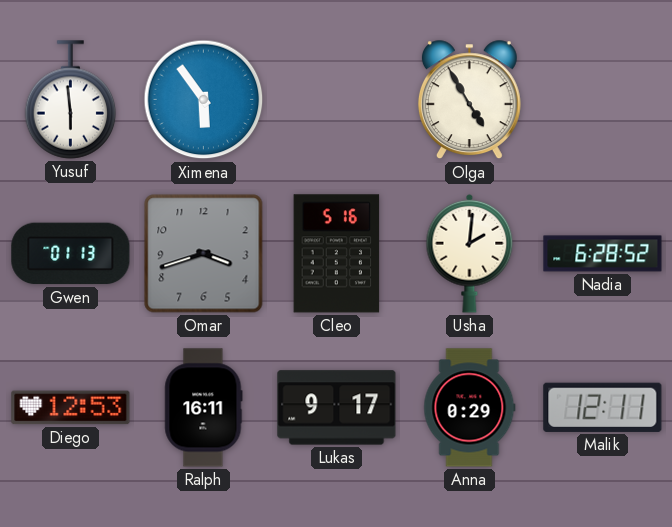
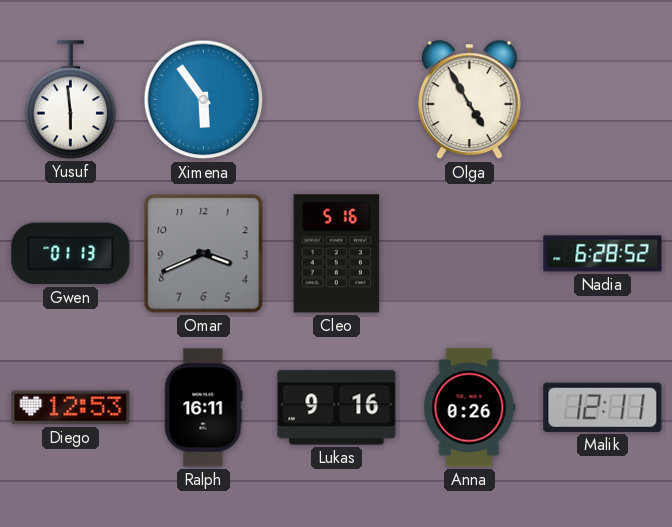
Omar: 3:42 -> 3:41 (204, 254)
Usha: 2:01 -> none (470, 253)
Lukas: 9:17 -> 9:16 (337, 408)
Anna: 0:29 -> 0:26 (470, 408)
